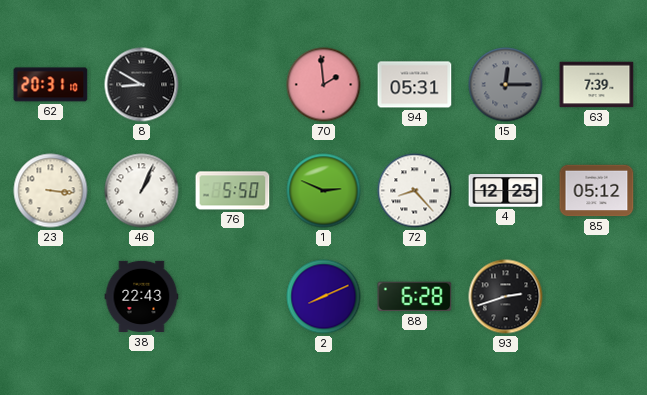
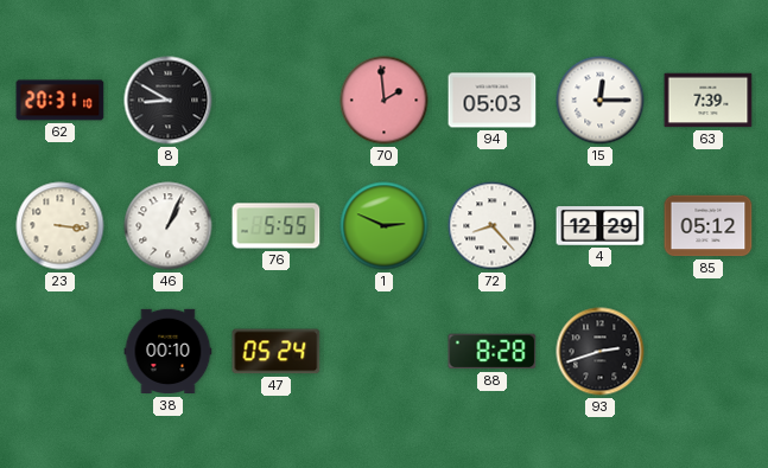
94: 05:31 -> 05:03 (493, 101)
15 dial: grey -> white (601, 101)
76: 5:50 -> 5:55 (277, 226)
4: 12:25 -> 12:29 (601, 226)
38: 22:43 -> 00:10 (169, 352)
47: none -> 05:24 (277, 352)
2: 8:11 -> none (324, 297)
88: 6:28 -> 8:28 (493, 352)
